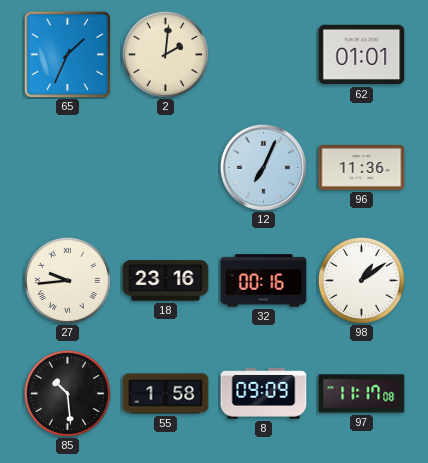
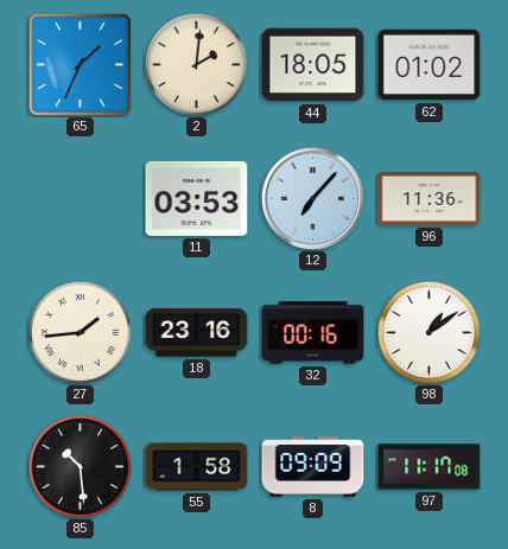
44: none -> 18:05 (313, 65)
62: 01:01 -> 01:02 (430, 65)
11: none -> 03:53 (197, 198)
12: 7:04 -> 7:07 (312, 198)
27: 9:44 -> 1:44 (80, 332)
